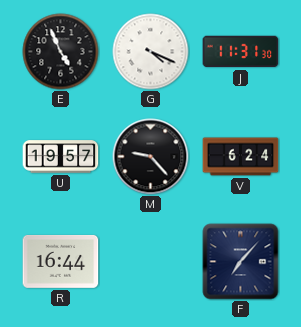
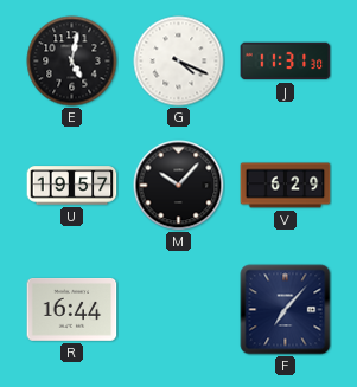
E: 4:56 -> 5:02 (72, 62)
M: 9:23 -> 10:07 (179, 186)
V: 6:24 -> 6:29 (286, 186)
